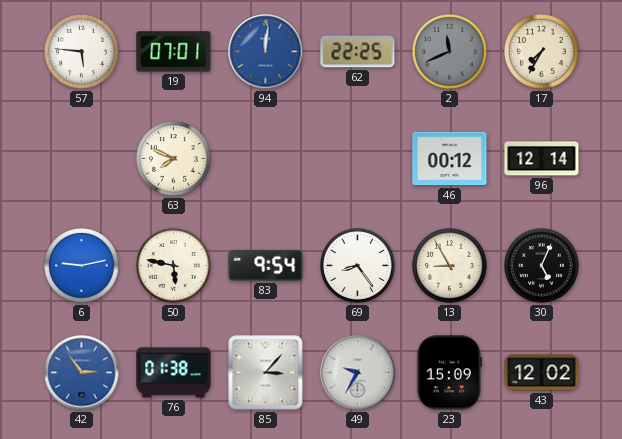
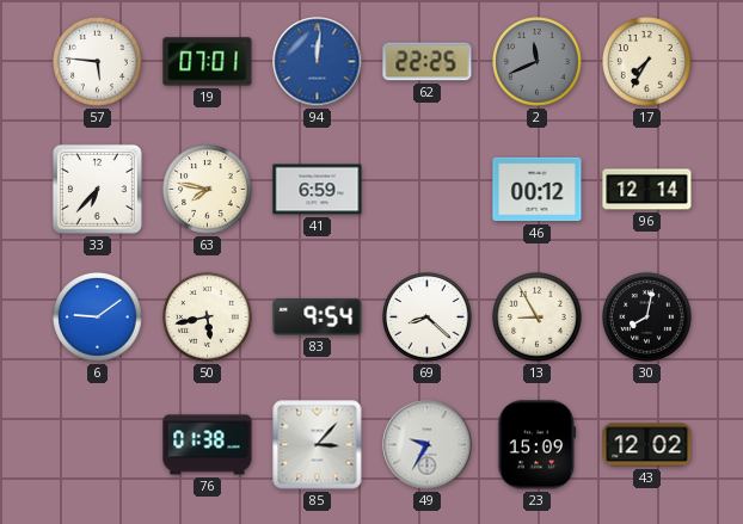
33: none -> 6:37 (97, 189)
63: 7:49 -> 7:47 (208, 190)
41: none -> 6:59 (318, 190)
6: 9:13 -> 9:09 (98, 318)
50: 5:47 -> 5:43 (208, 318)
69: 8:24 -> 8:22 (428, 318)
30: 5:04 -> 8:02 (647, 318)
42: 2:54 -> none (82, 373)
